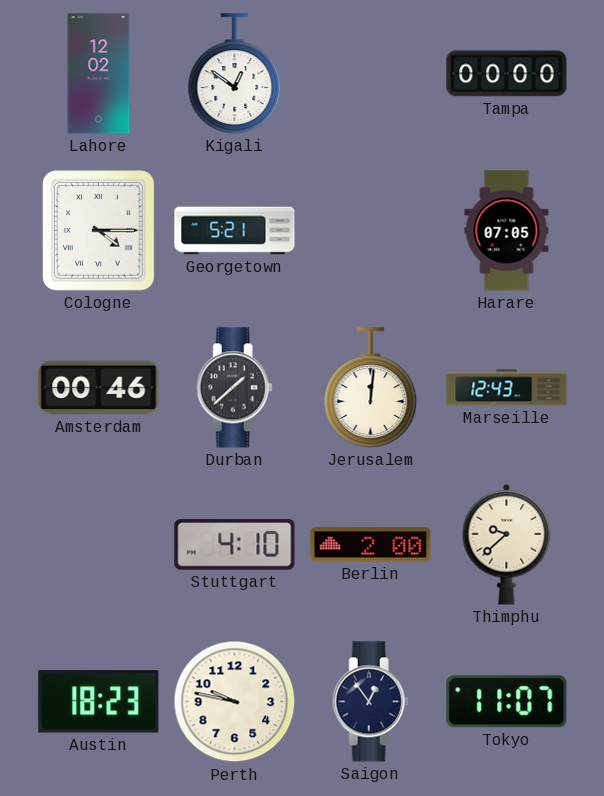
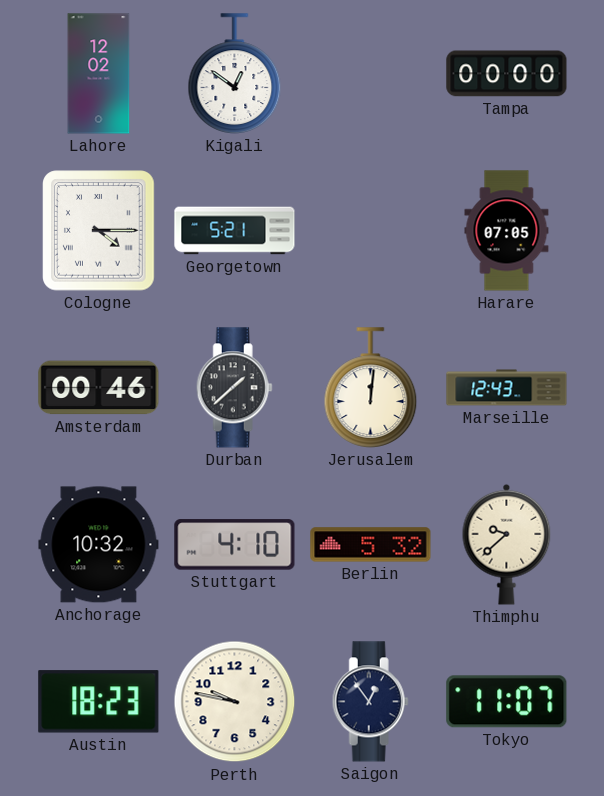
Anchorage: none -> 10:32 (99, 545)
Berlin: 2:00 -> 5:32 (371, 545)
